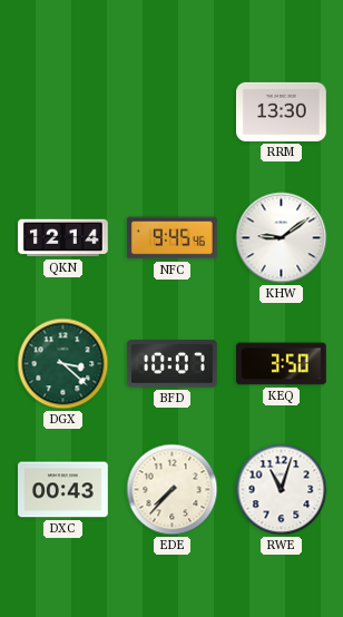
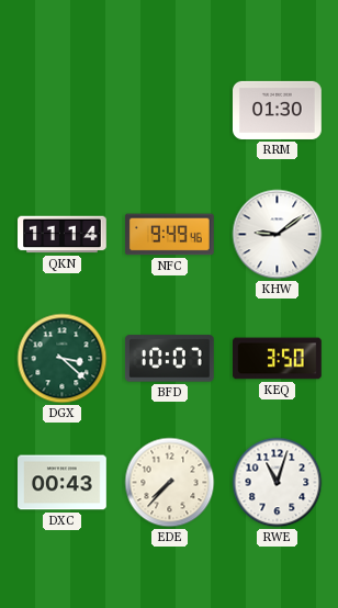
RRM: 13:30 -> 01:30 (278, 110)
QKN: 12:14 -> 11:14 (63, 235)
NFC: 9:45 -> 9:49 (170, 235)
